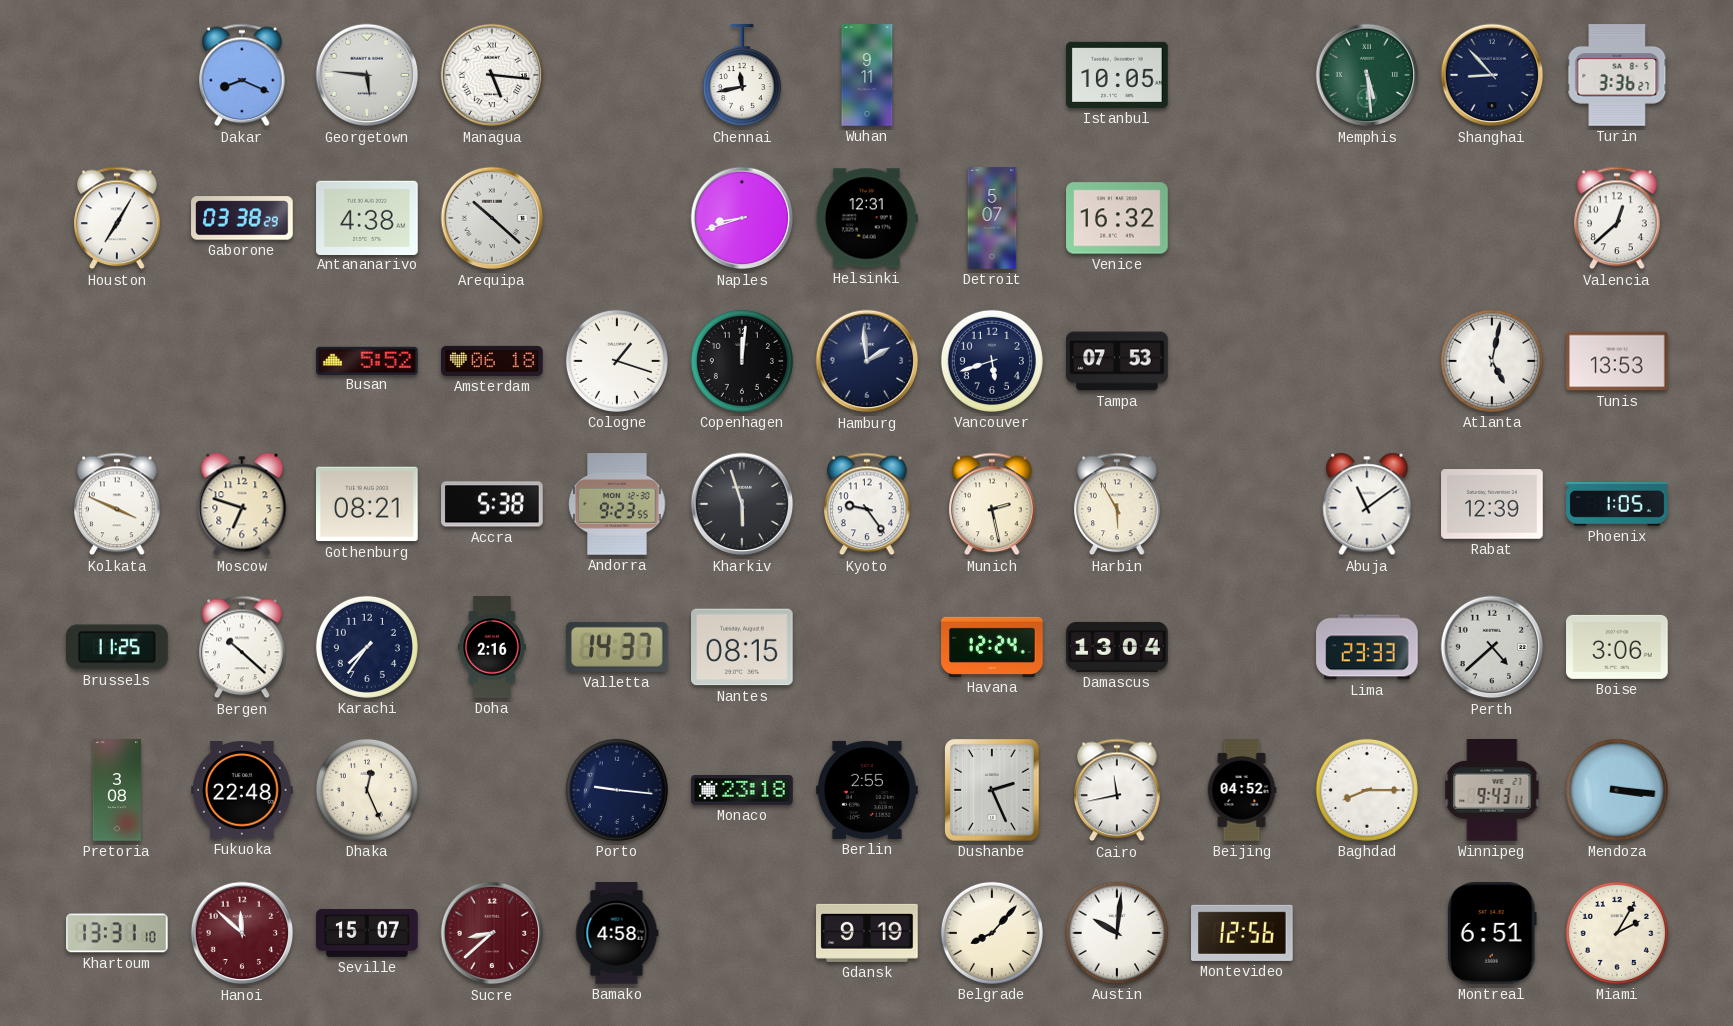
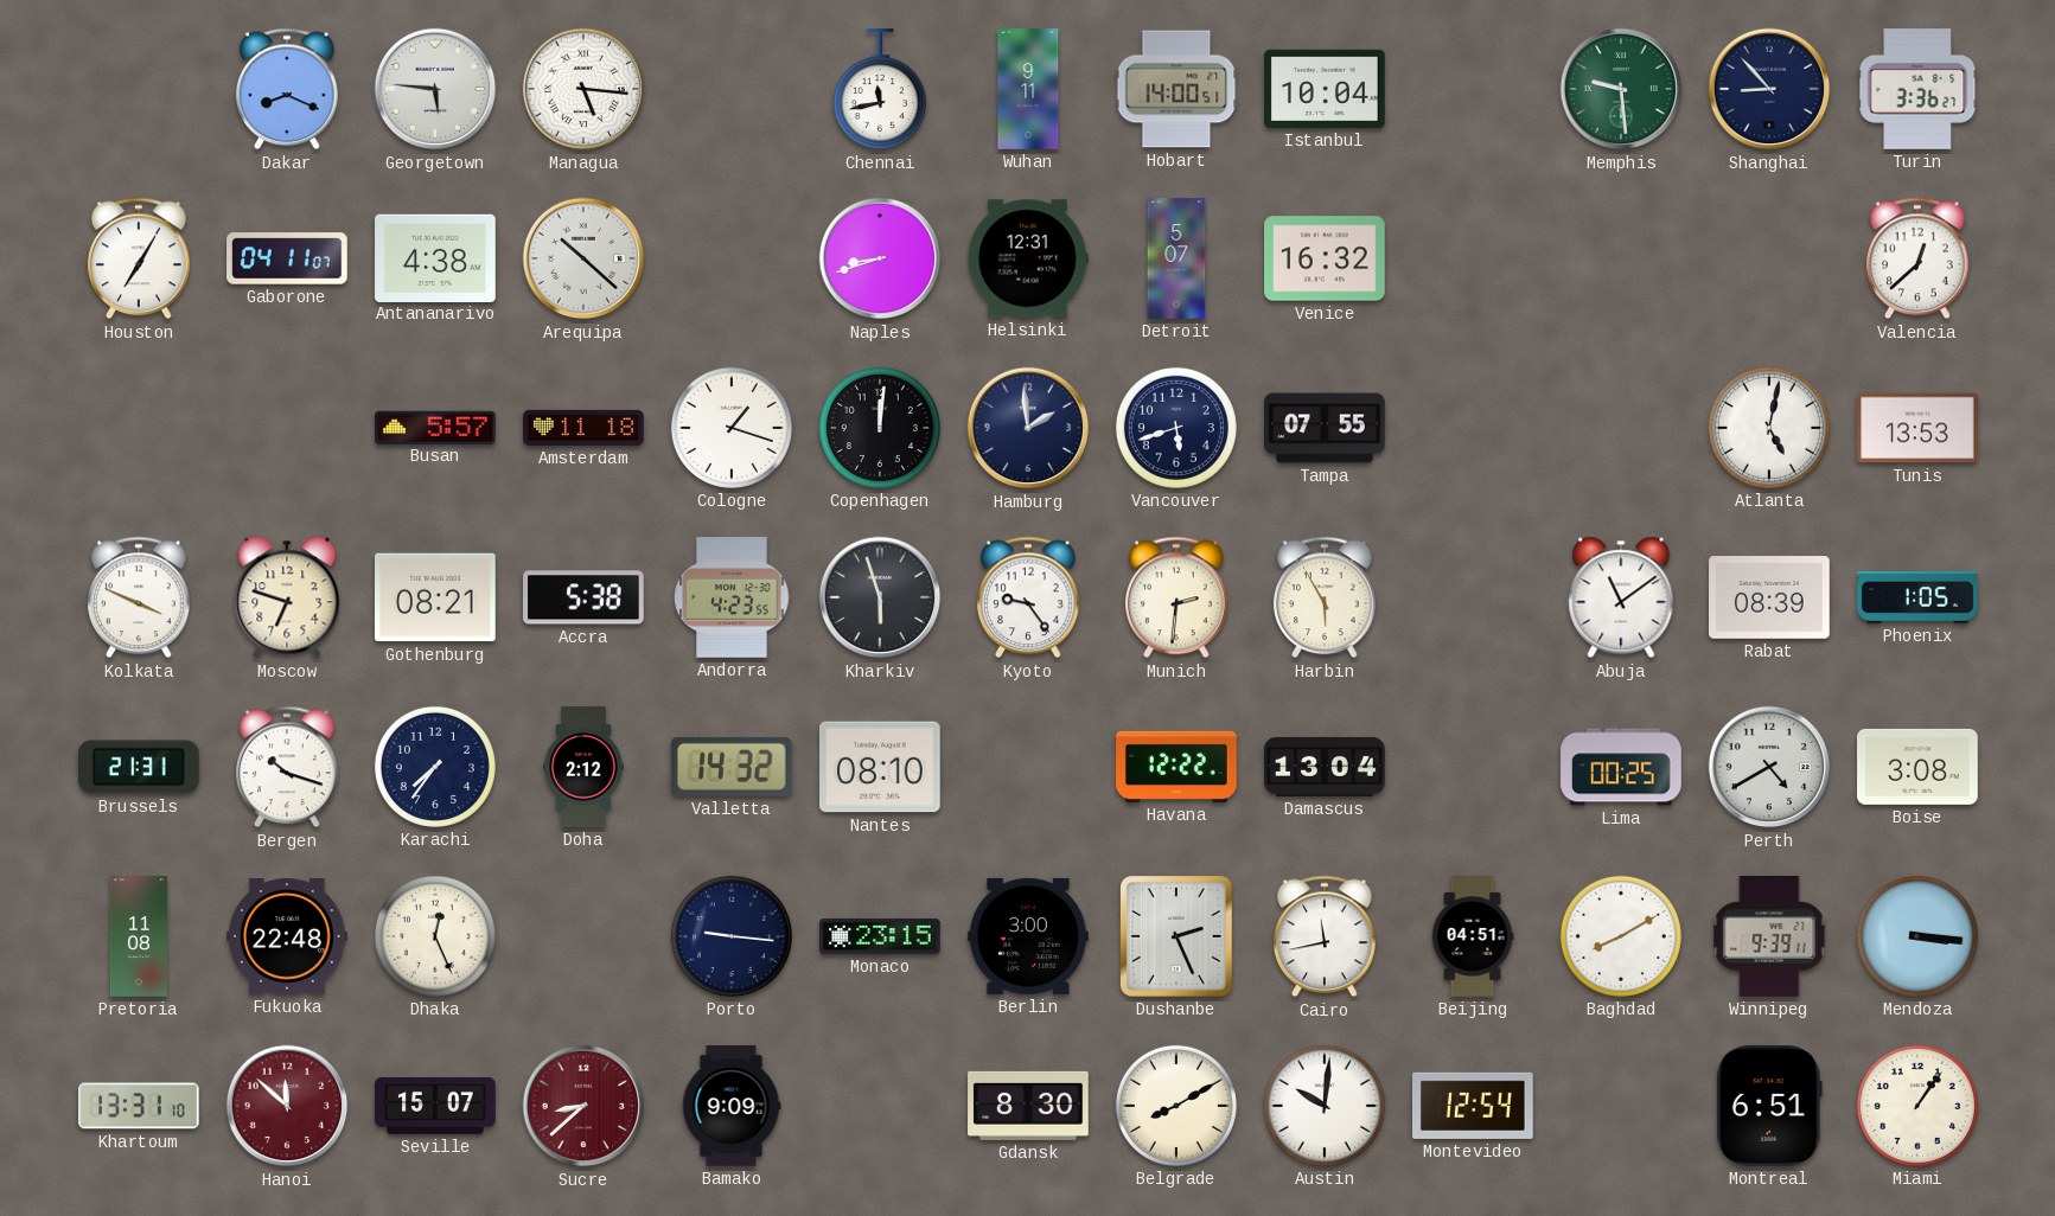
Hobart: none -> 14:00 (1176, 89)
Istanbul: 10:05 -> 10:04 (1325, 89)
Memphis: 5:29 -> 9:29 (1621, 89)
Gaborone: 03:38 -> 04:11 (287, 258)
Busan: 5:52 -> 5:57 (436, 427)
Amsterdam: 06:18 -> 11:18 (583, 428)
Tampa: 07:53 -> 07:55 (1325, 428)
Andorra: 9:23 -> 4:23 (732, 597)
Munich: 2:28 -> 2:31 (1176, 597)
Rabat: 12:39 -> 08:39 (1769, 597)
Brussels: 11:25 -> 21:31 (140, 767)
Bergen: 10:22 -> 10:18 (287, 767)
Doha: 2:16 -> 2:12 (583, 767)
Valletta: 14:37 -> 14:32 (732, 767)
Nantes: 08:15 -> 08:10 (881, 767)
Havana: 12:24 -> 12:22 (1176, 767)
Lima: 23:33 -> 00:25 (1621, 767)
Perth: 4:38 -> 4:40 (1769, 767)
Boise: 3:06 -> 3:08 (1917, 767)
Pretoria: 3:08 -> 11:08 (138, 936)
Monaco: 23:18 -> 23:15 (880, 937)
Berlin: 2:55 -> 3:00 (1028, 936)
Beijing: 04:52 -> 04:51 (1473, 936)
Baghdad: 8:15 -> 8:10 (1621, 936)
Winnipeg: 9:43 -> 9:39 (1769, 937)
Bamako: 4:58 -> 9:09 (732, 1106)
Gdansk: 9:19 -> 8:30 (1028, 1106)
Belgrade: 8:07 -> 8:10 (1176, 1106)
Montevideo: 12:56 -> 12:54 (1474, 1106)
Miami: 2:05 -> 1:06 (1917, 1106)
